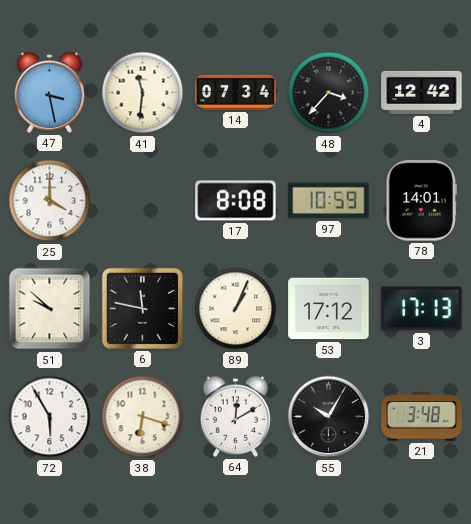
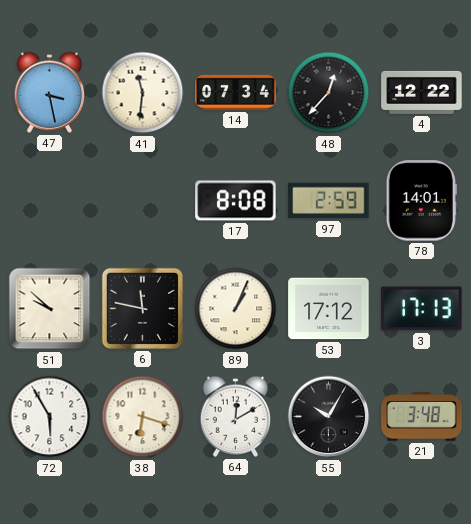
48: 3:37 -> 12:37 (329, 93)
4: 12:42 -> 12:22 (422, 92)
25: 4:00 -> none (50, 201)
97: 10:59 -> 2:59 (329, 201)
